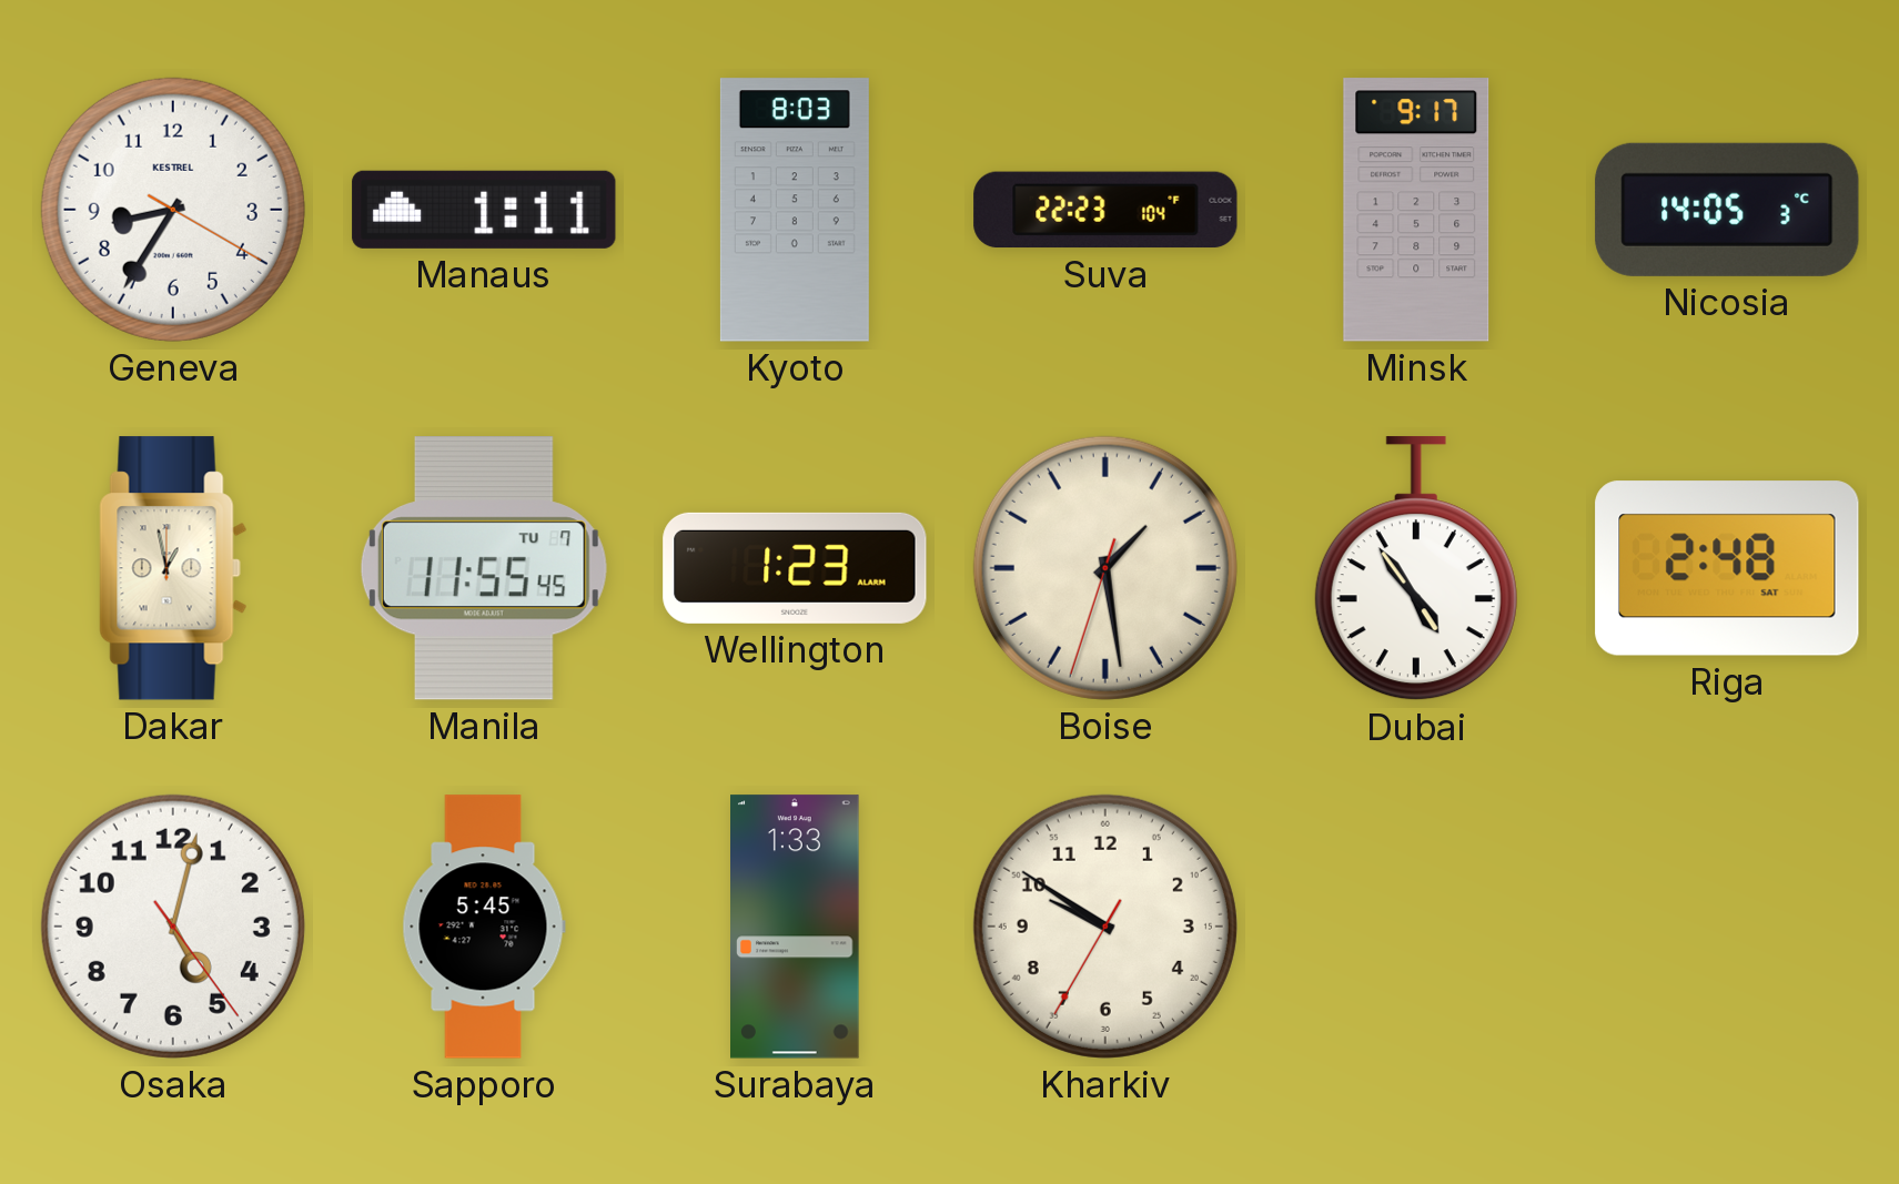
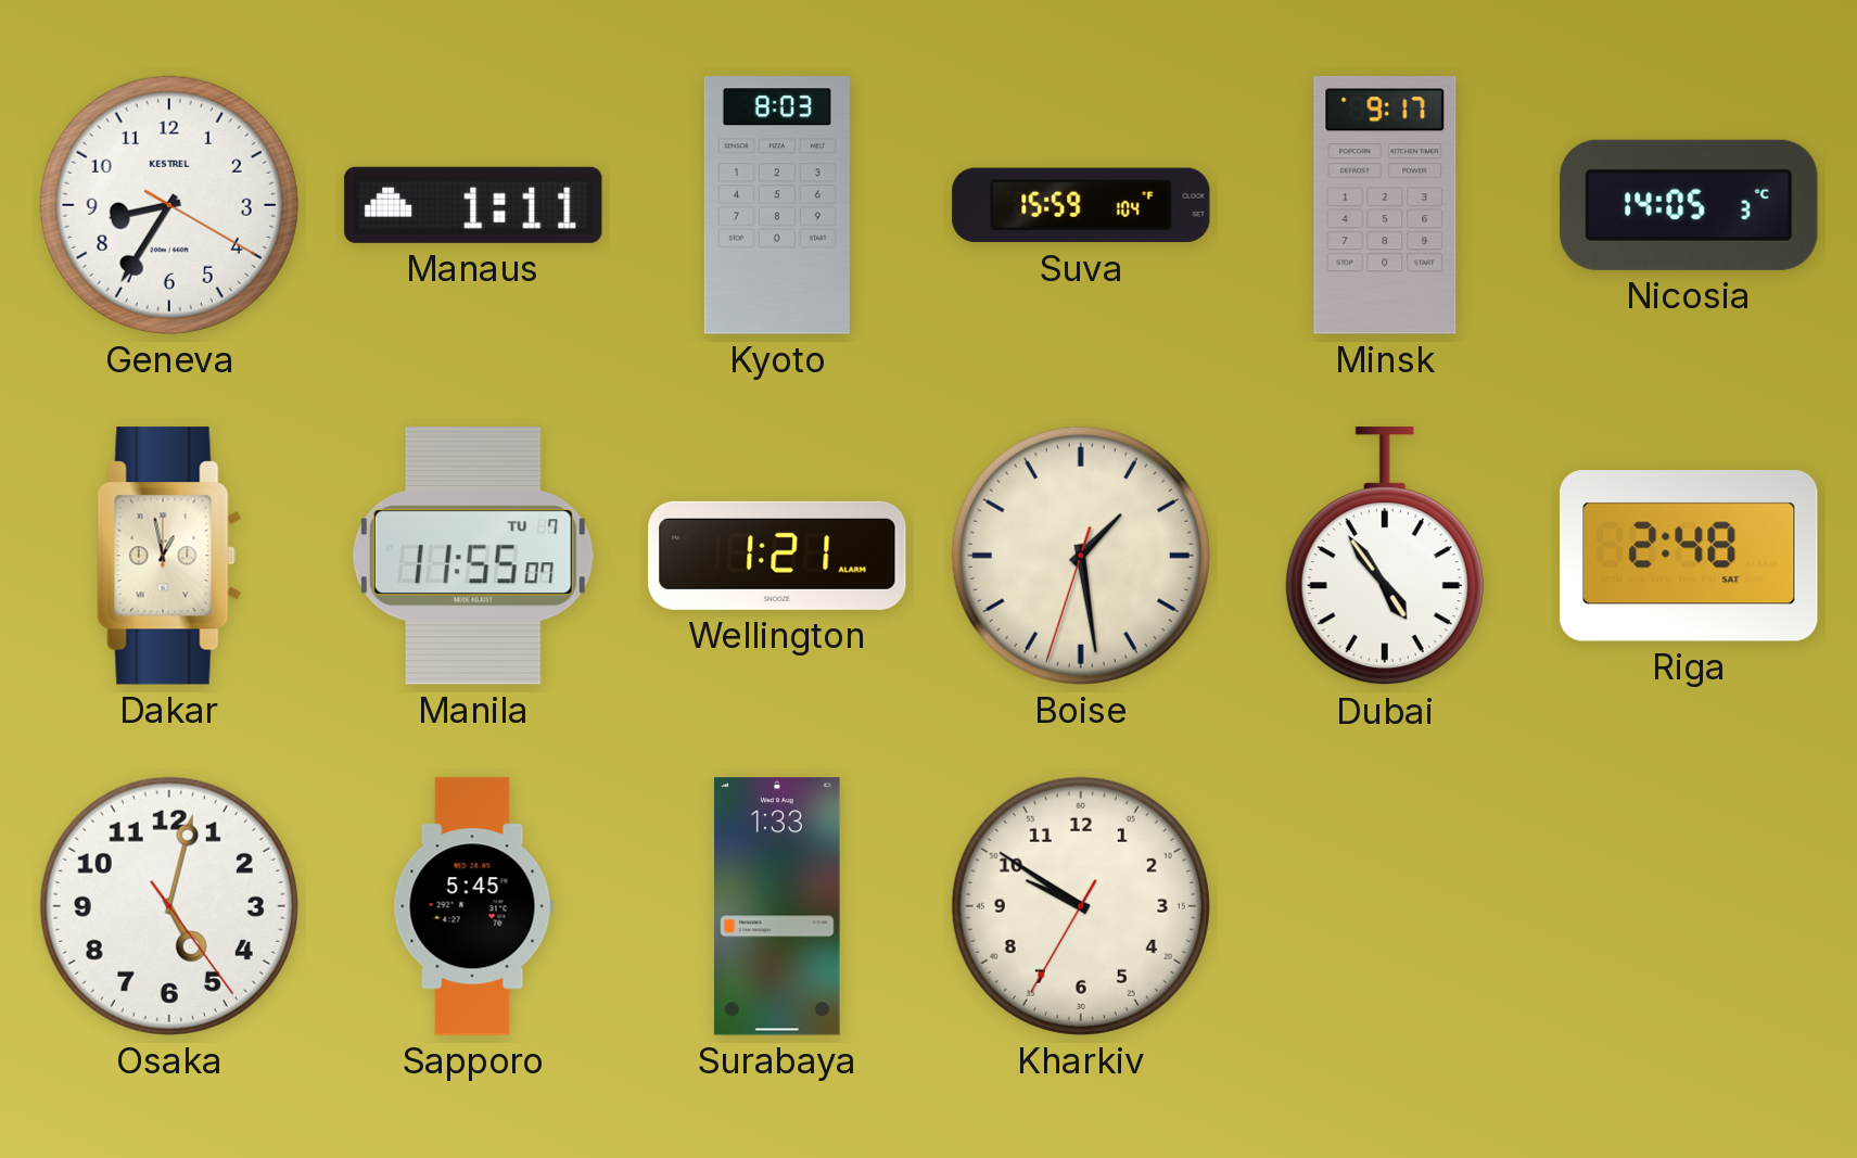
Suva: 22:23 -> 15:59 (1081, 205)
Manila: 11:55:45 -> 11:55:07 (473, 556)
Wellington: 1:23 -> 1:21 (777, 556)
